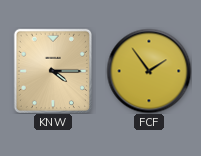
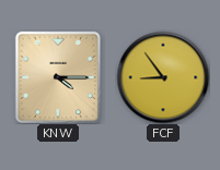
FCF: 1:54 -> 8:54 (163, 77)
